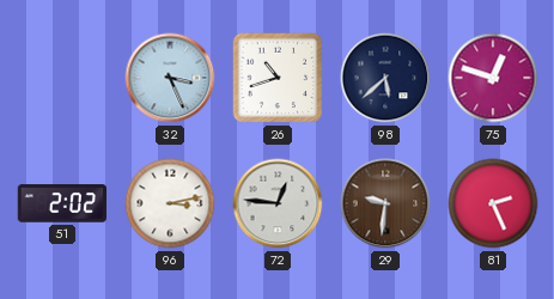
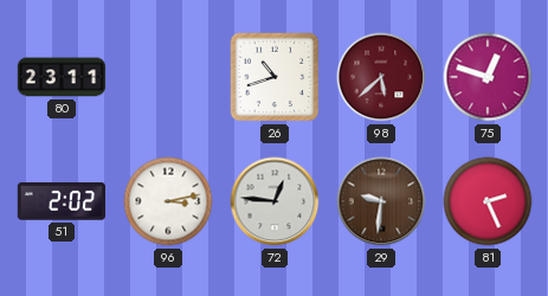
80: none -> 23:11 (62, 77)
32: 3:26 -> none (170, 78)
98 dial: navy -> burgundy (381, 77)
